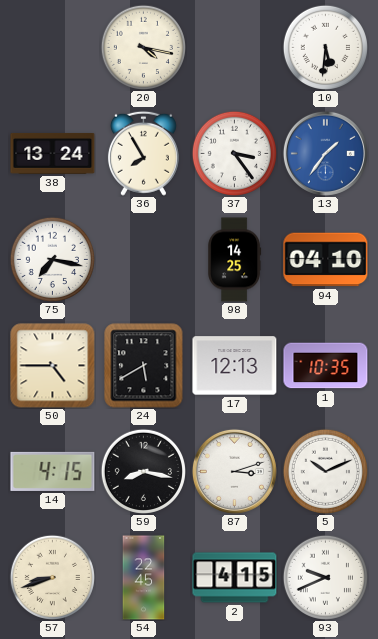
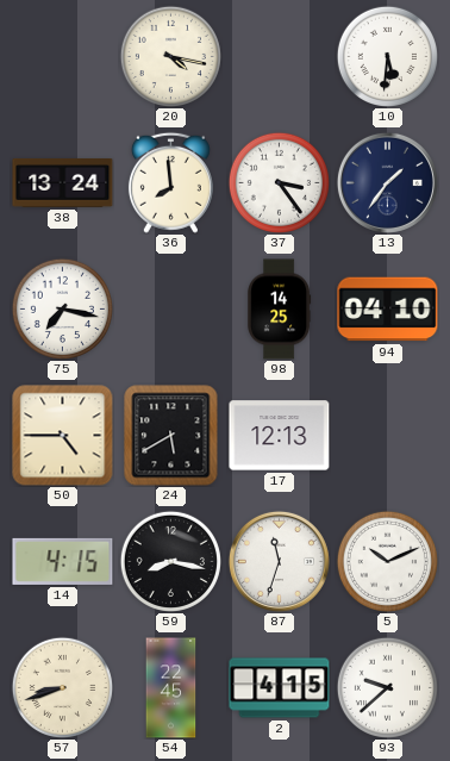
36: 7:55 -> 7:59 (170, 182)
13 dial: blue -> navy (387, 182)
1: 10:35 -> none (326, 366)
87: 3:12 -> 11:33 (279, 561)
93: 9:41 -> 9:38 (387, 687)
